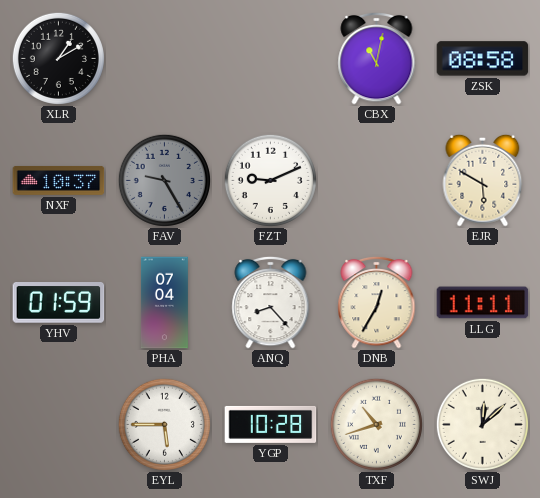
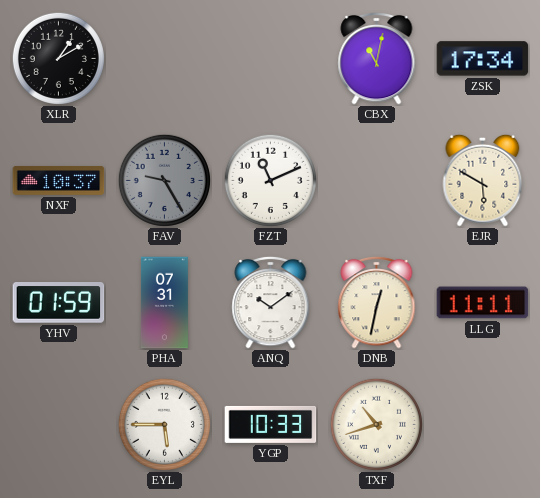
ZSK: 08:58 -> 17:34 (483, 59)
FZT: 9:11 -> 11:11 (270, 180)
PHA: 07:04 -> 07:31 (165, 303)
ANQ: 8:23 -> 10:09 (271, 302)
DNB: 12:35 -> 12:32 (377, 302)
YGP: 10:28 -> 10:33 (271, 424)
SWJ: 12:08 -> none (482, 424)
